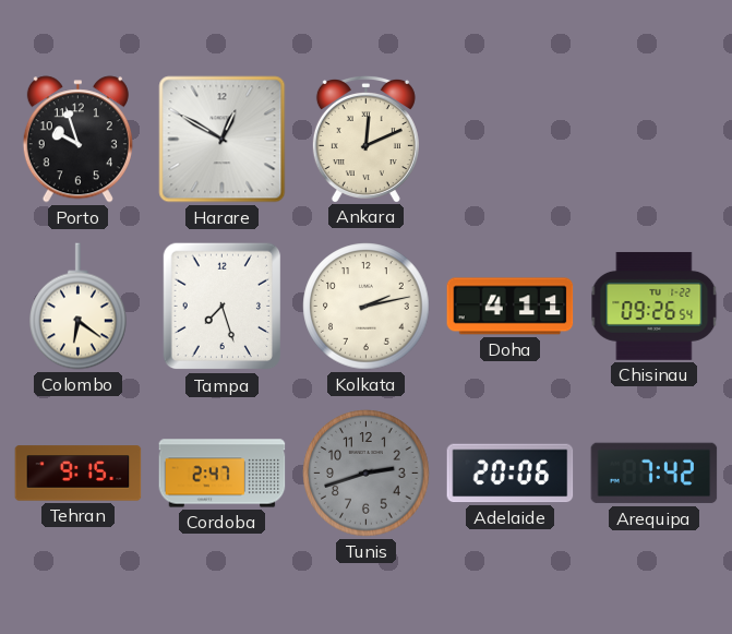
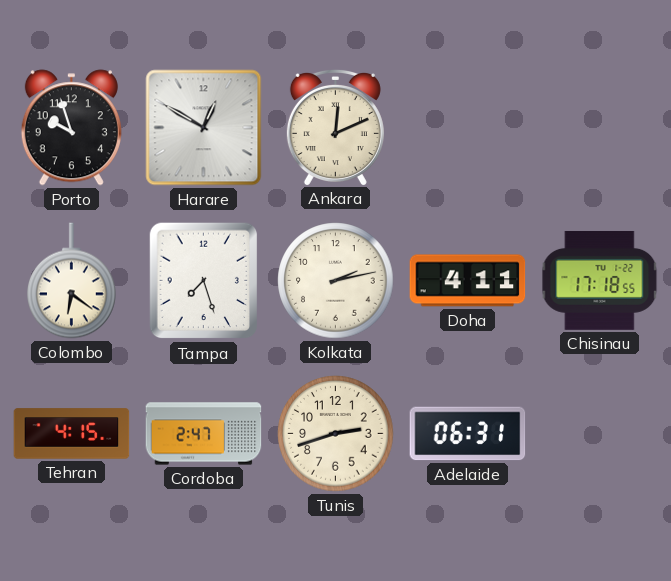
Chisinau: 09:26 -> 17:18 (600, 280)
Tehran: 9:15 -> 4:15 (72, 434)
Tunis dial: grey -> cream (336, 434)
Adelaide: 20:06 -> 06:31 (468, 434)
Arequipa: 7:42 -> none (655, 474)
